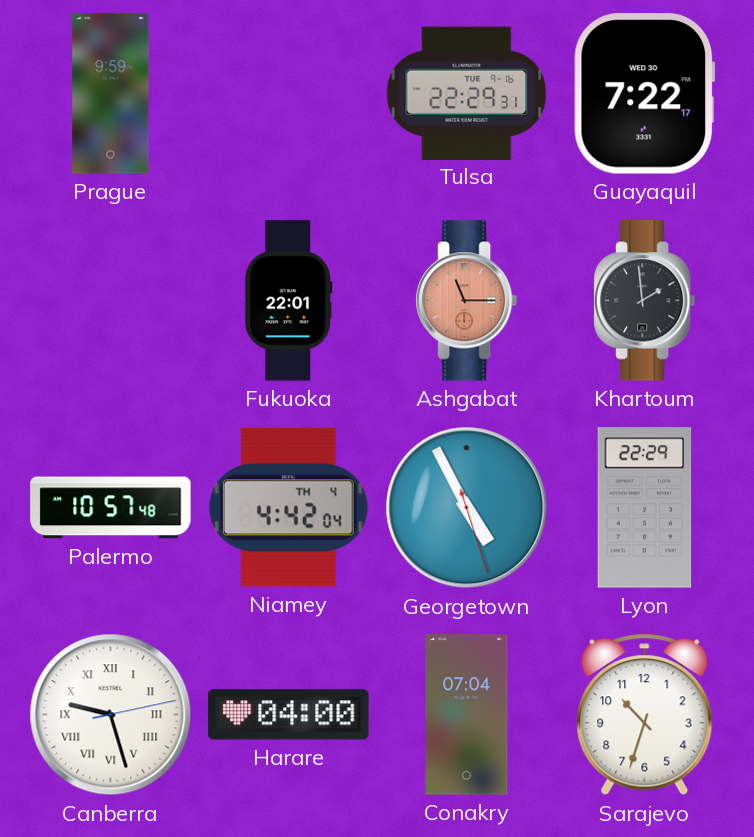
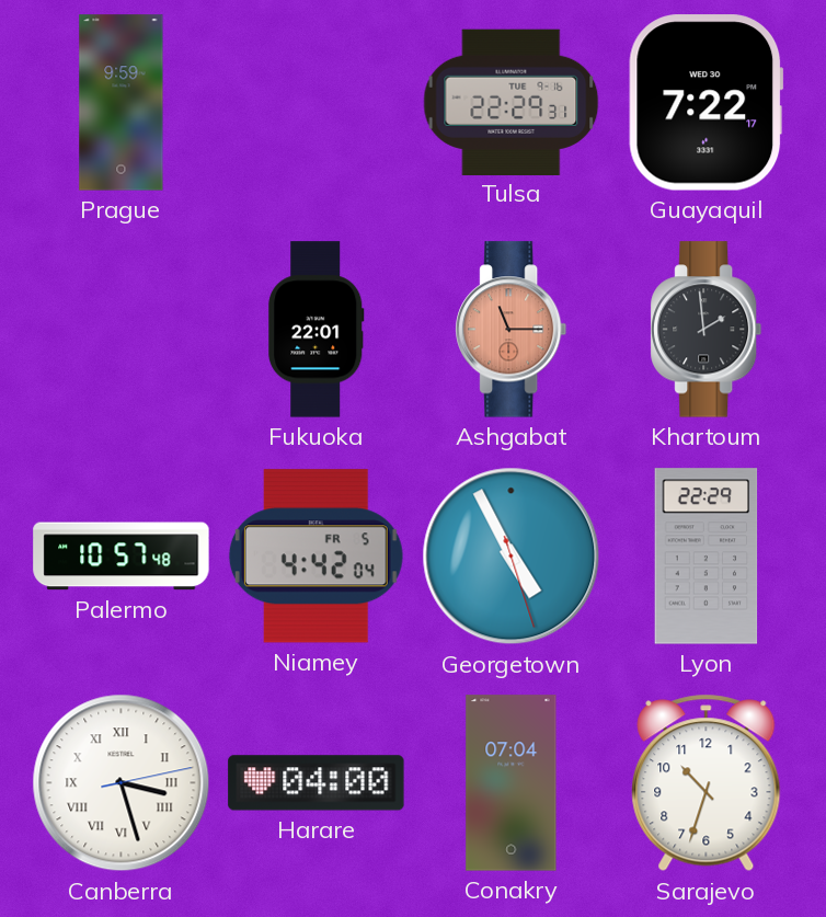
Niamey date: TH 4 -> FR 5 (316, 557)
Canberra: 9:27 -> 3:27 (122, 783)
